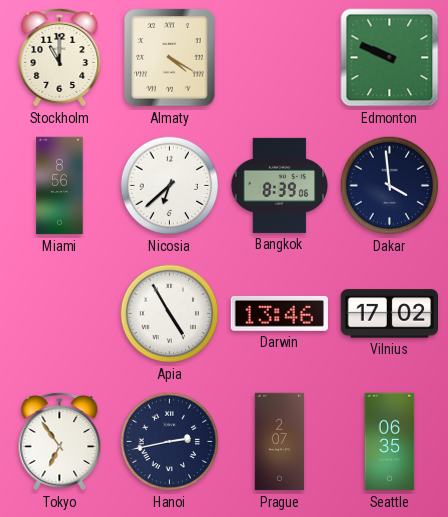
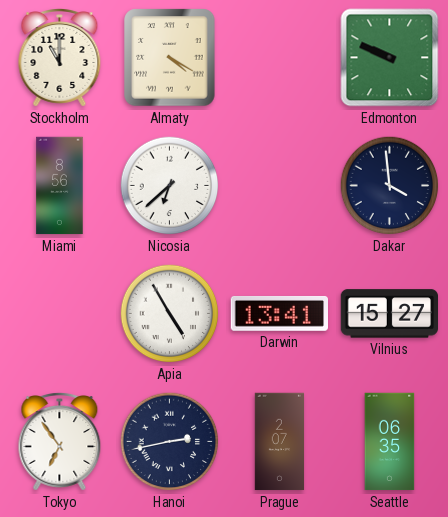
Bangkok: 8:39 -> none (280, 185)
Darwin: 13:46 -> 13:41 (279, 314)
Vilnius: 17:02 -> 15:27 (390, 314)
